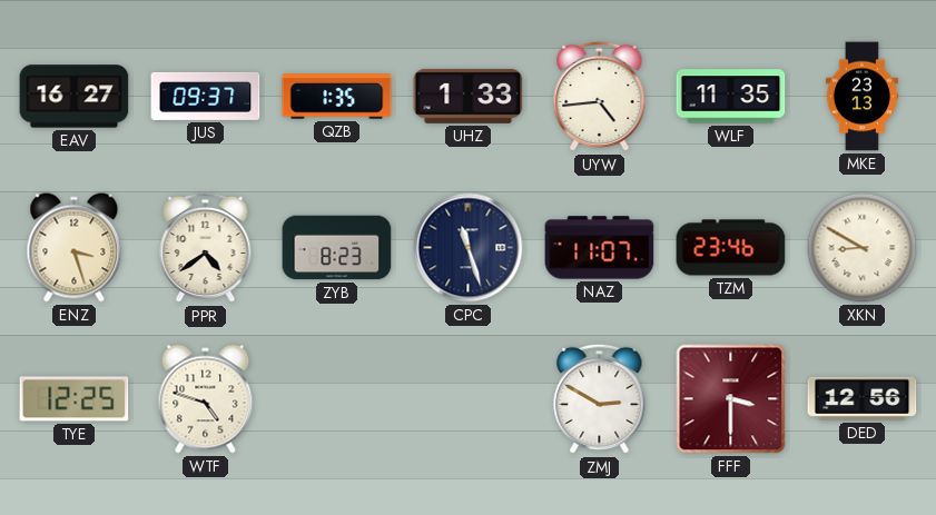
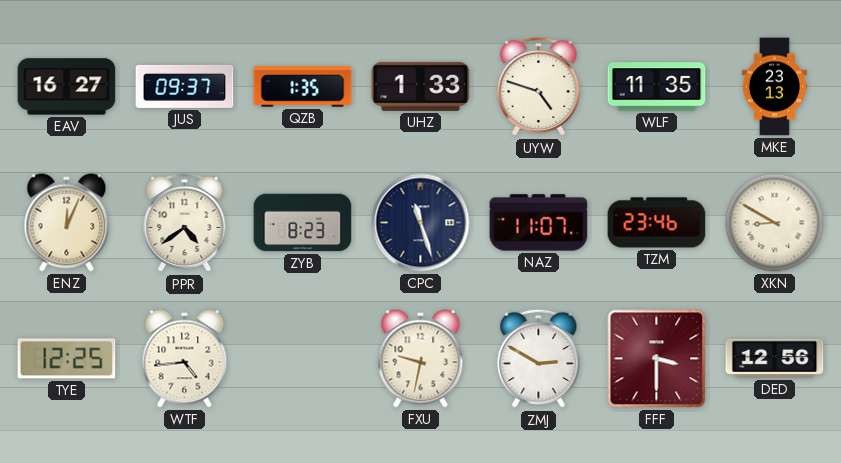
UYW: 4:44 -> 4:48 (539, 87)
ENZ: 3:27 -> 12:04 (67, 223)
WTF: 4:48 -> 4:44 (185, 359)
FXU: none -> 9:32 (421, 359)
